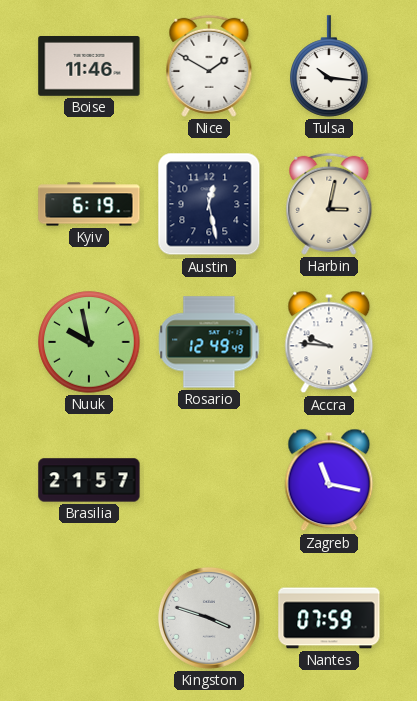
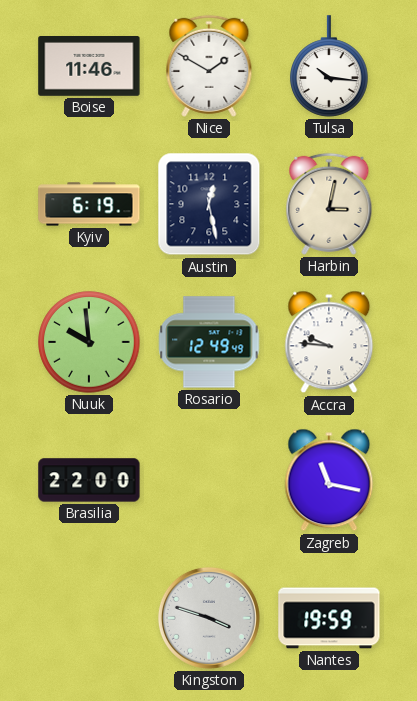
Nuuk: 9:58 -> 9:59 (89, 342)
Brasilia: 21:57 -> 22:00 (89, 480)
Nantes: 07:59 -> 19:59 (329, 618)
